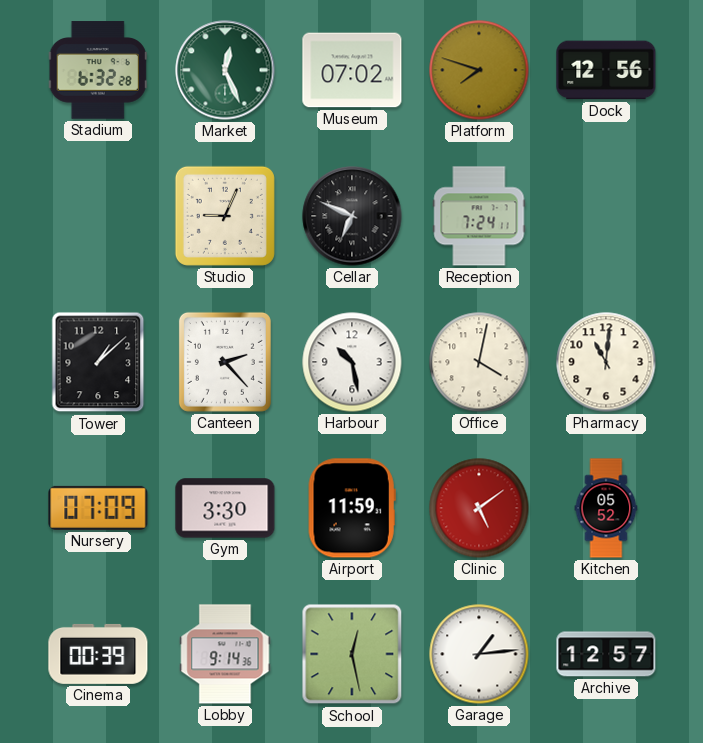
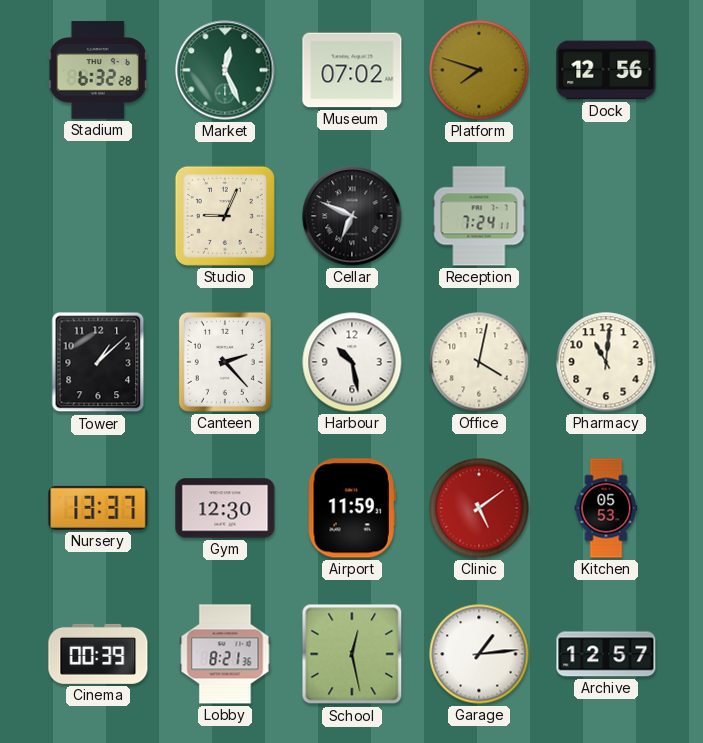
Nursery: 07:09 -> 13:37 (98, 508)
Gym: 3:30 -> 12:30 (225, 508)
Kitchen: 05:52 -> 05:53 (606, 508)
Lobby: 9:14 -> 8:21 (225, 654)
